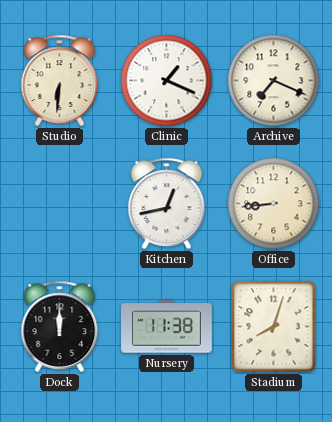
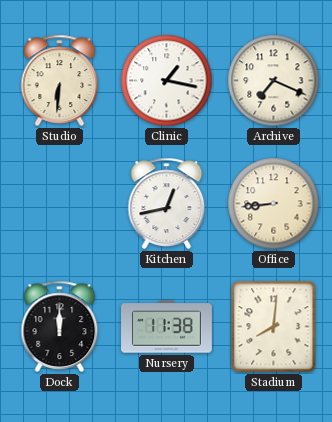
Clinic: 1:19 -> 1:17 (167, 81)
Stadium: 8:03 -> 8:01 (274, 327)
